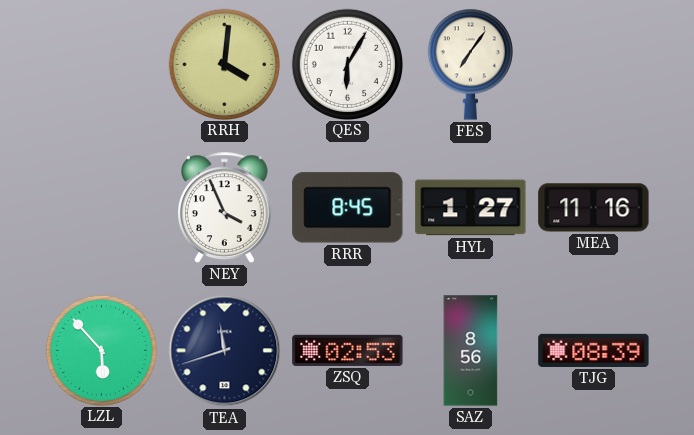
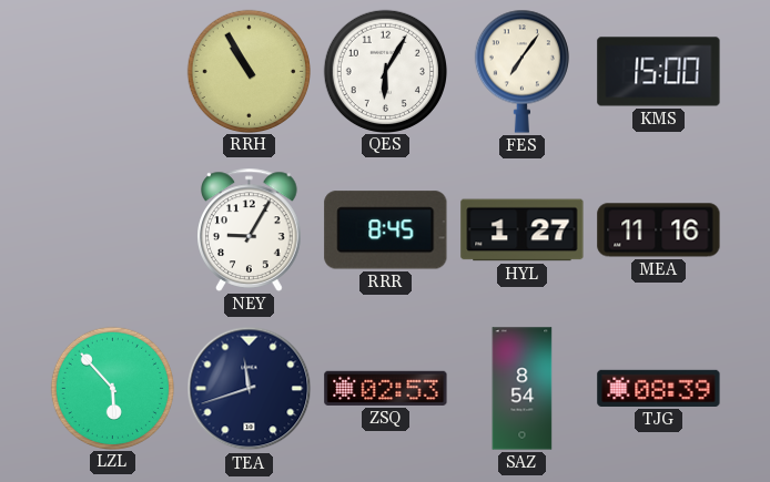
RRH: 4:01 -> 10:55 (249, 71)
KMS: none -> 15:00 (659, 72)
NEY: 3:56 -> 9:05 (250, 229)
SAZ: 8:56 -> 8:54 (523, 389)
